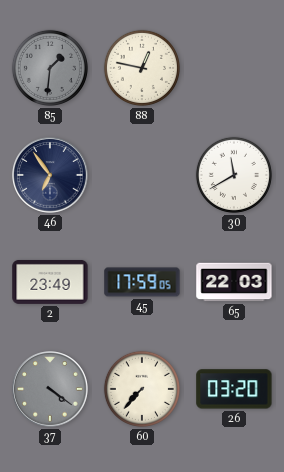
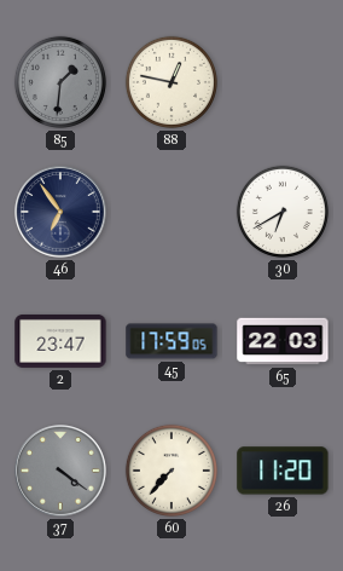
30: 11:40 -> 6:40 (283, 212)
2: 23:49 -> 23:47 (60, 341)
26: 03:20 -> 11:20 (283, 471)
